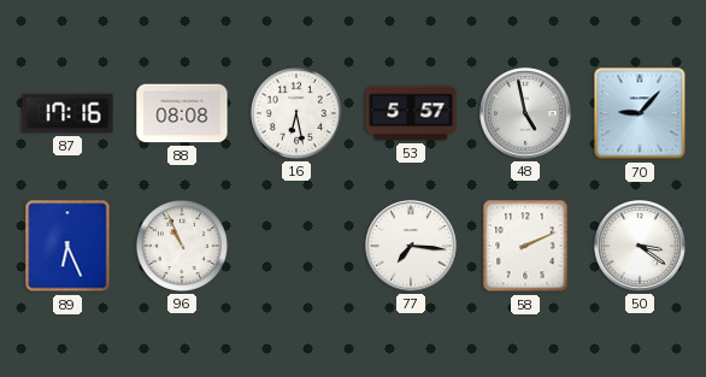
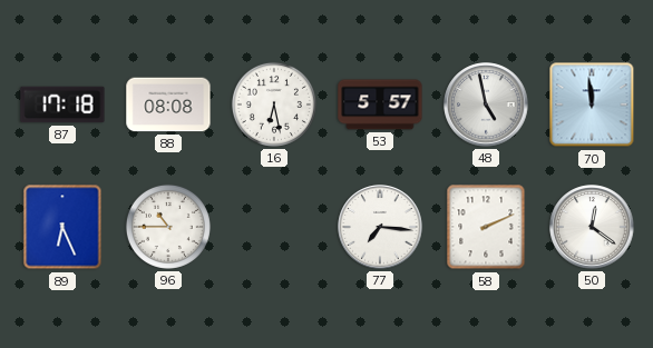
87: 17:16 -> 17:18 (62, 105)
70: 9:07 -> 11:59 (592, 105)
96: 10:56 -> 10:45 (168, 227)
50: 3:21 -> 12:21 (592, 227)
